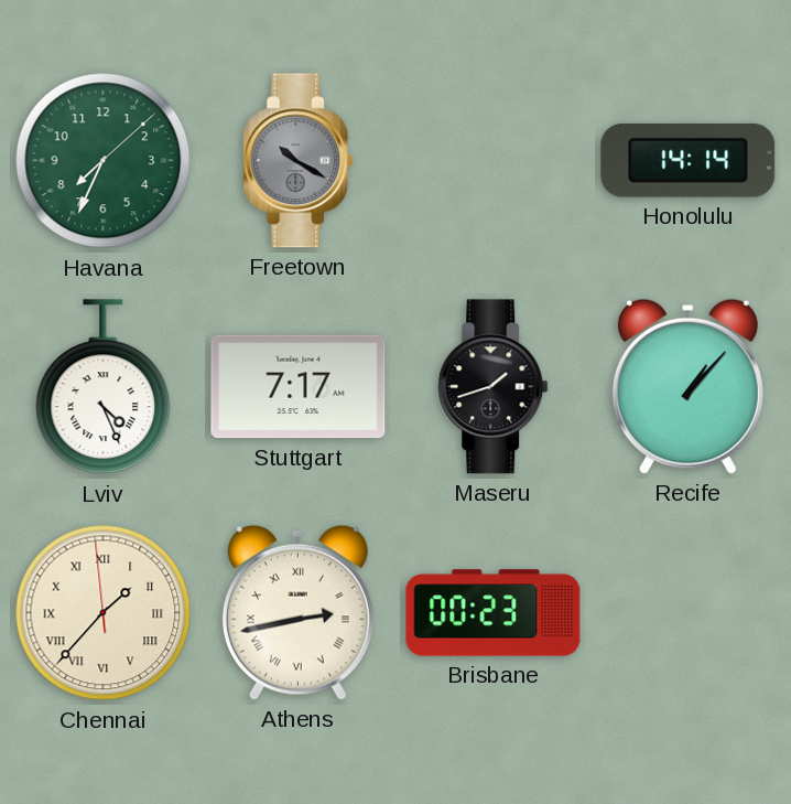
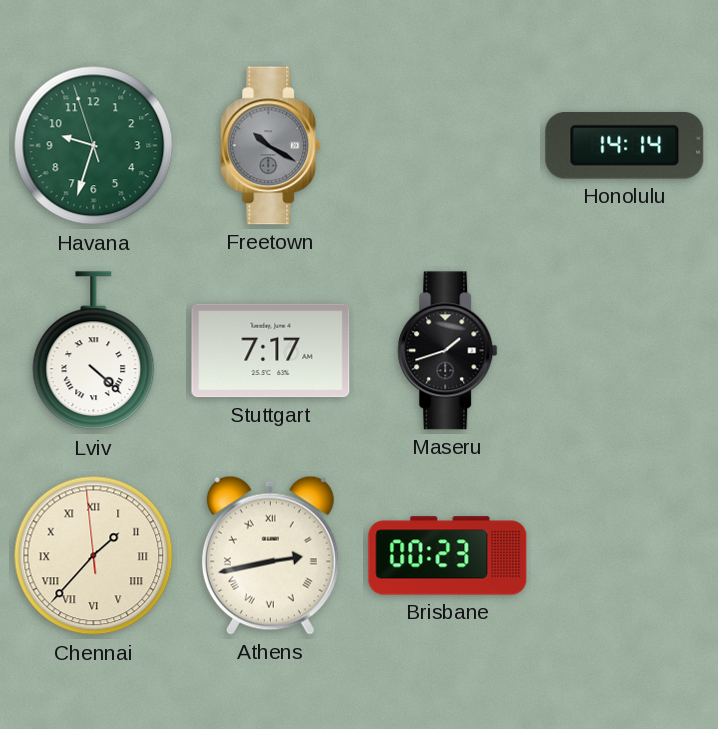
Havana: 7:34 -> 9:32 (94, 146)
Lviv: 4:26 -> 4:22 (94, 351)
Recife: 1:07 -> none (687, 386)
